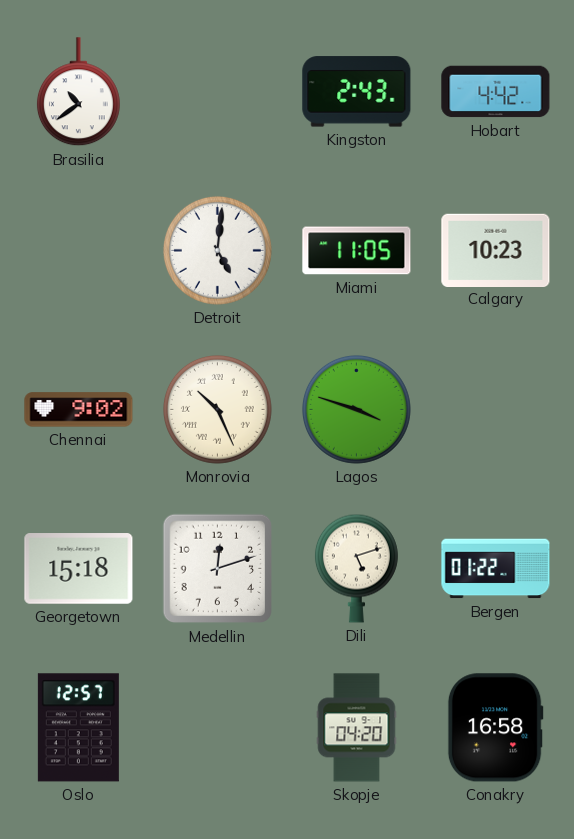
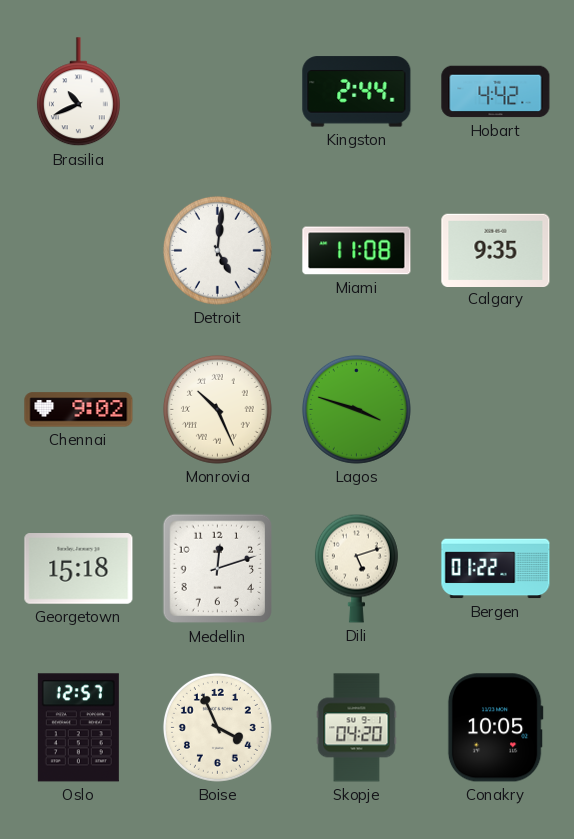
Brasilia: 10:39 -> 10:41 (78, 92)
Kingston: 2:43 -> 2:44 (357, 92)
Miami: 11:05 -> 11:08 (357, 251)
Calgary: 10:23 -> 9:35 (496, 250)
Boise: none -> 3:56 (217, 727)
Conakry: 16:58 -> 10:05 (495, 728)
